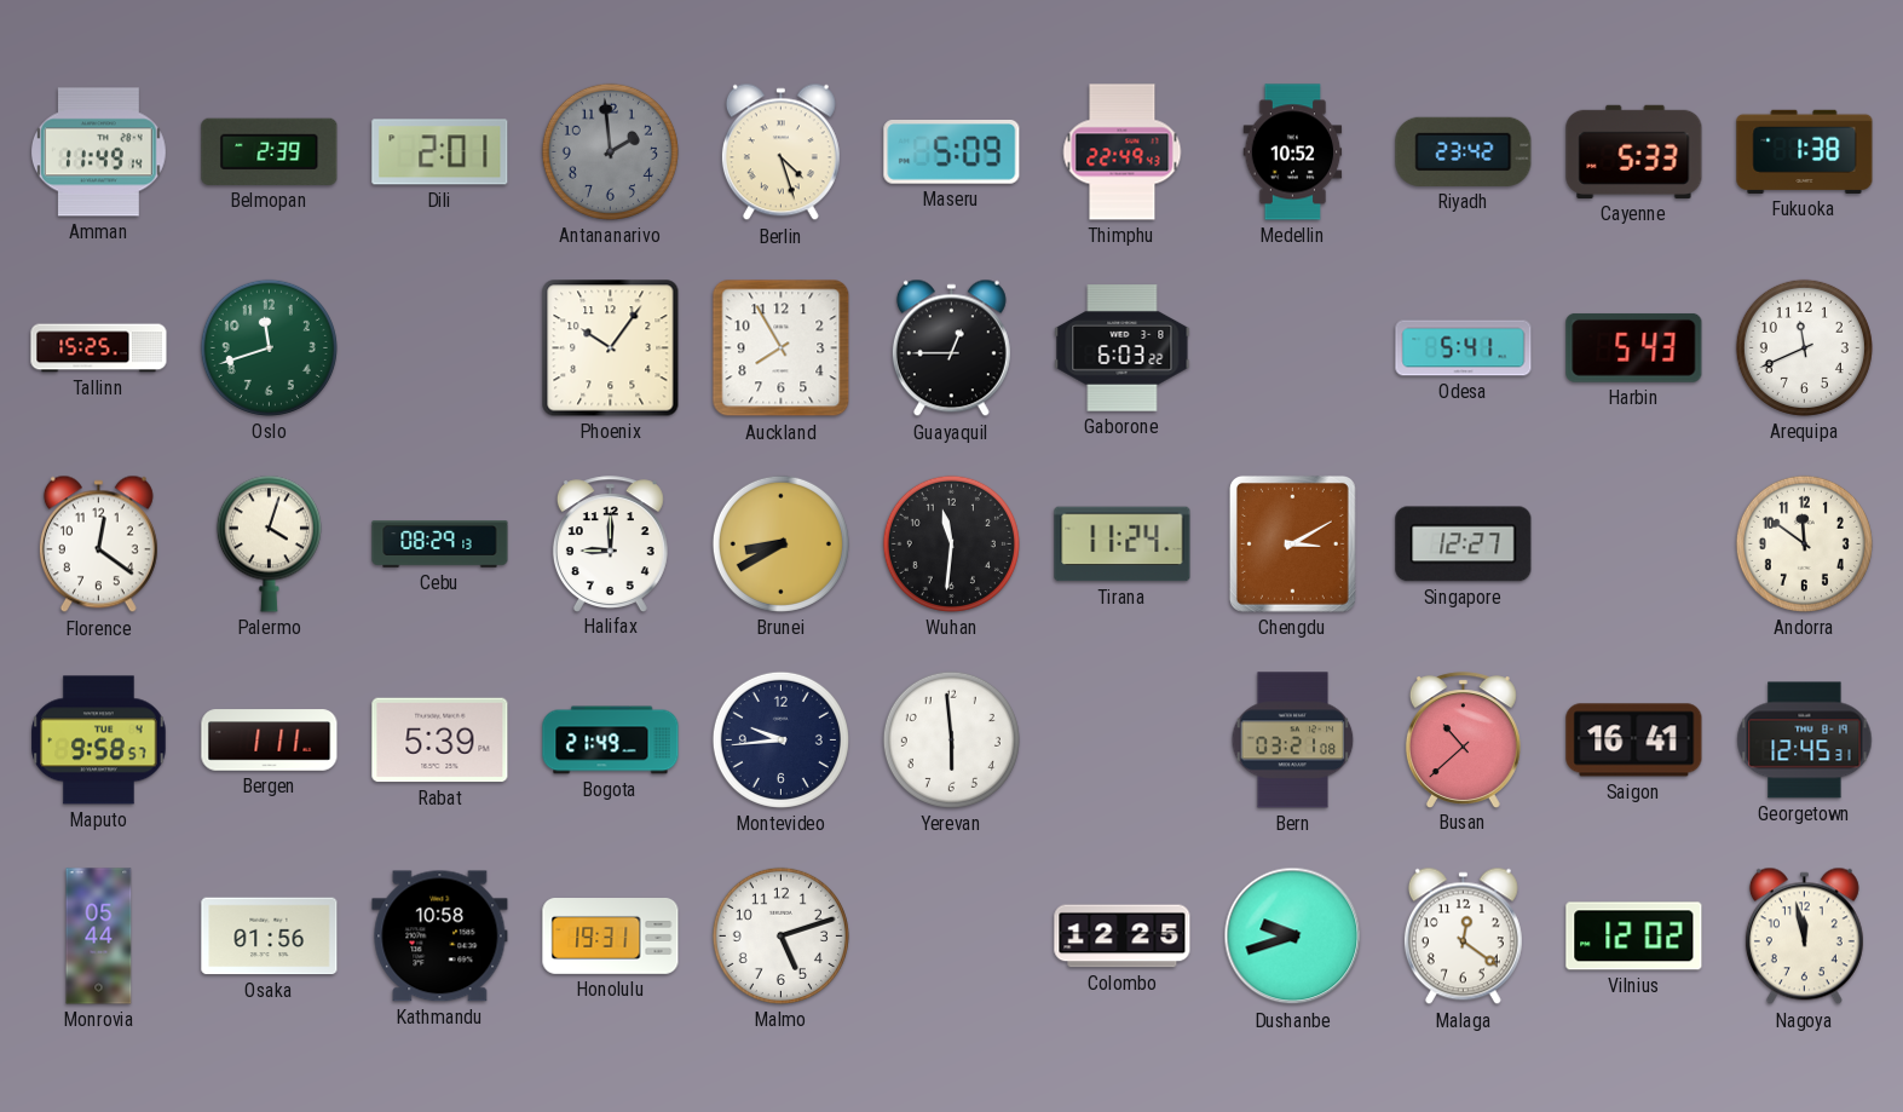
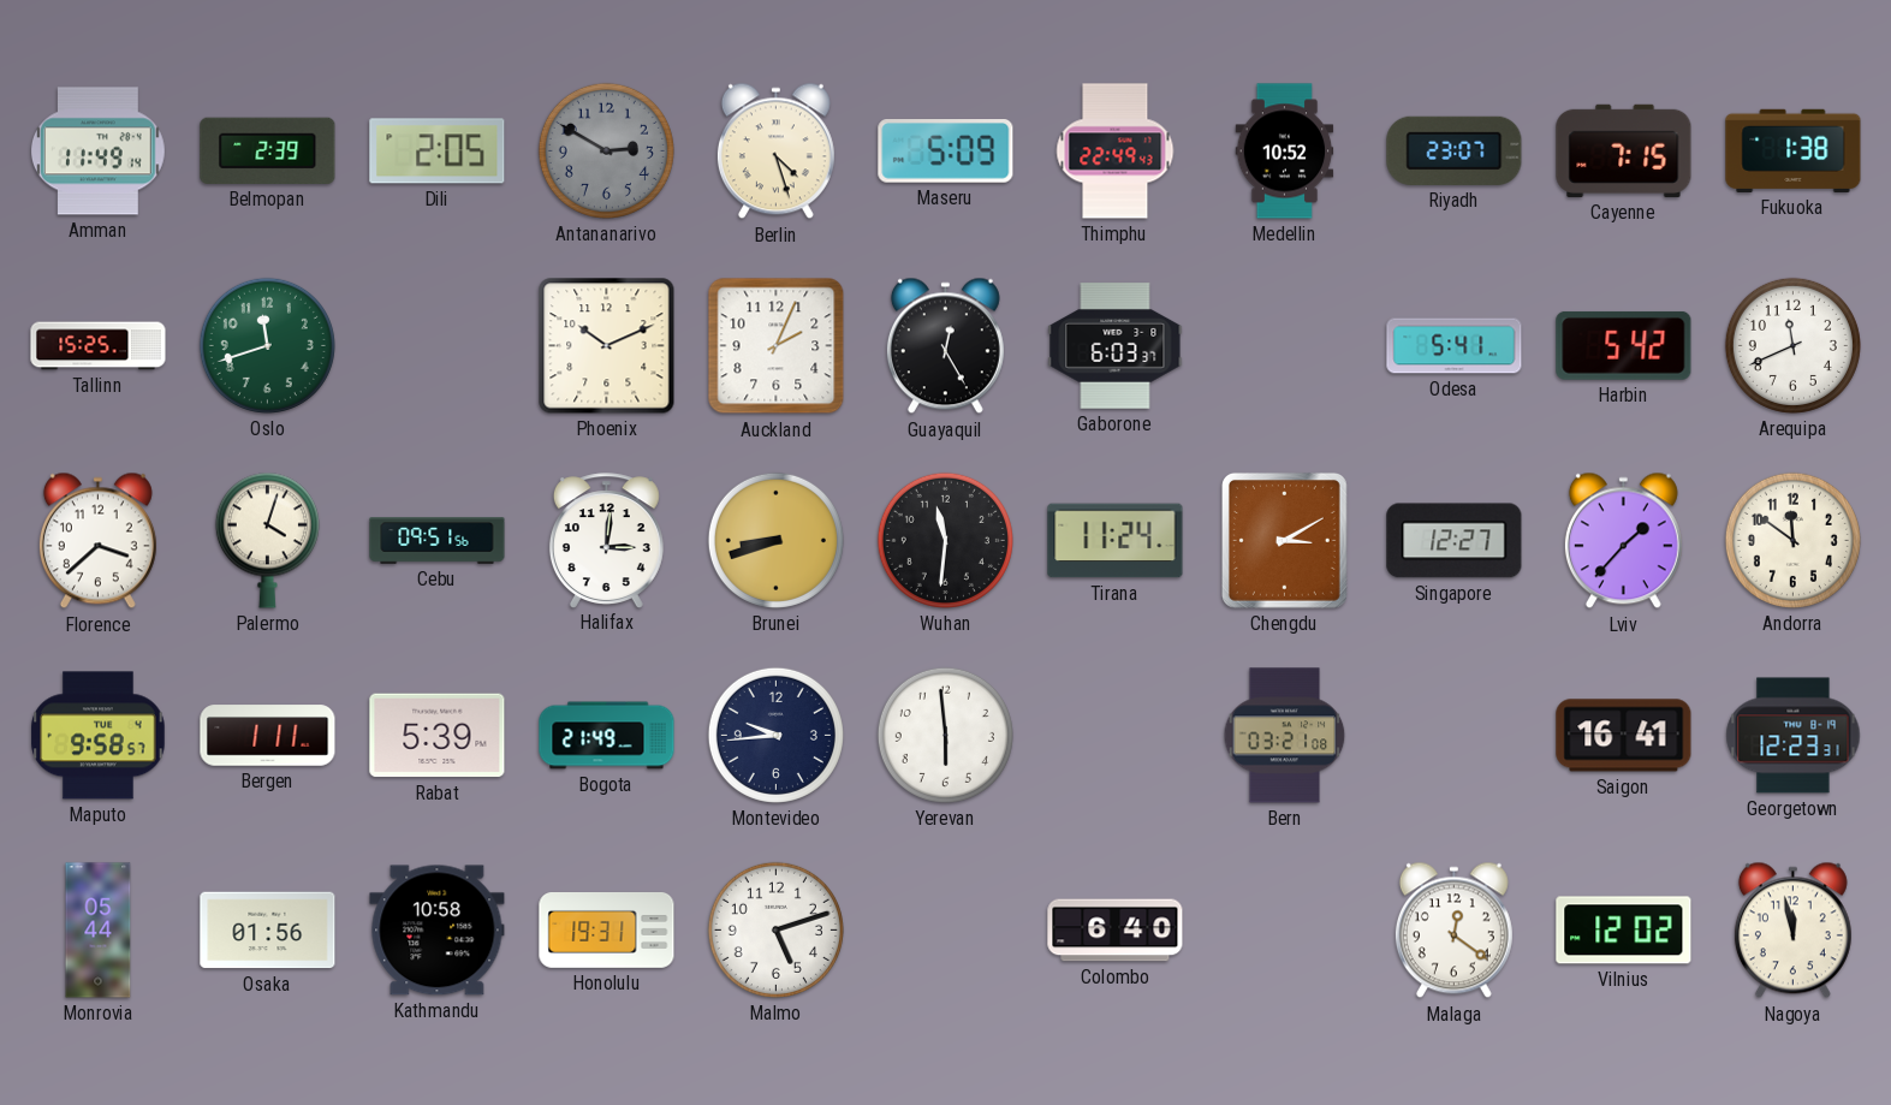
Dili: 2:01 -> 2:05 (438, 152)
Antananarivo: 1:59 -> 2:50 (606, 150)
Riyadh: 23:42 -> 23:07 (1455, 150)
Cayenne: 5:33 -> 7:15 (1624, 150)
Phoenix: 10:06 -> 10:11 (607, 346)
Auckland: 7:55 -> 2:04 (777, 346)
Guayaquil: 12:45 -> 12:25 (945, 346)
Gaborone: 6:03:22 -> 6:03:37 (1116, 346)
Harbin: 5:43 -> 5:42 (1624, 345)
Florence: 12:21 -> 3:38 (97, 541)
Cebu: 08:29 -> 09:51 (438, 541)
Halifax: 9:00 -> 3:01 (606, 540)
Brunei: 8:40 -> 8:42 (775, 540)
Lviv: none -> 1:37 (1623, 541)
Busan: 10:38 -> none (1463, 739)
Georgetown: 12:45 -> 12:23 (1794, 736)
Colombo: 12:25 -> 6:40 (1116, 931)
Dushanbe: 9:42 -> none (1293, 937)
